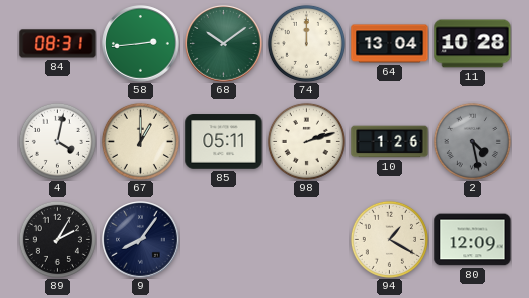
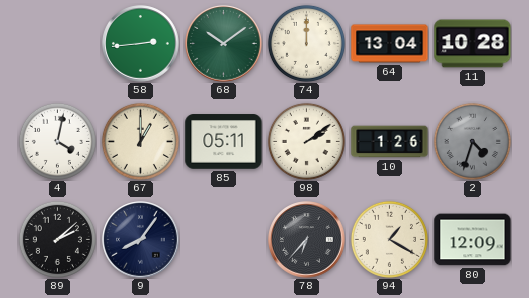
84: 08:31 -> none (58, 44)
98: 2:12 -> 2:09 (306, 141)
2: 4:28 -> 4:33 (472, 141)
89: 2:05 -> 2:08 (57, 239)
78: none -> 6:37 (307, 240)
